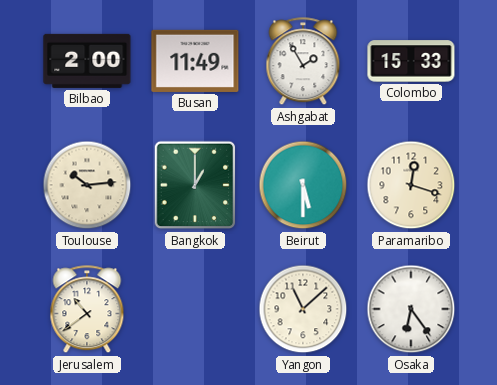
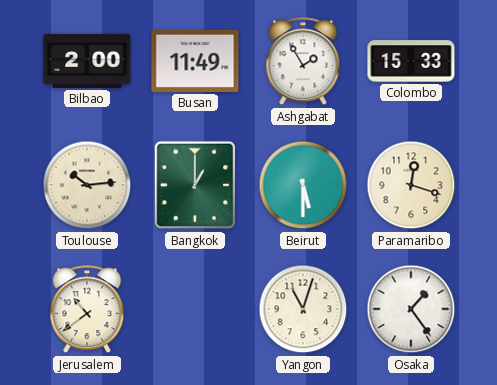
Yangon: 11:08 -> 11:03 (303, 309)
Osaka: 6:24 -> 1:24 (411, 309)
